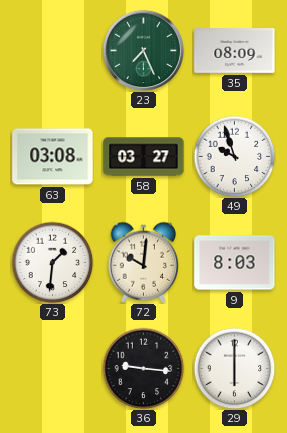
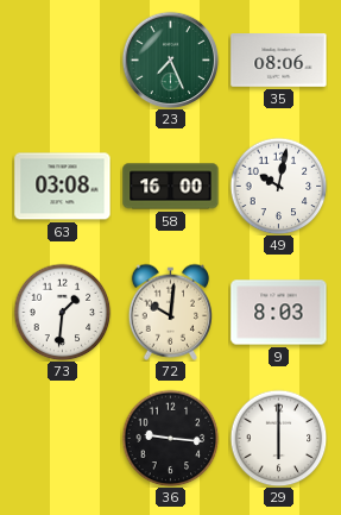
35: 08:09 -> 08:06 (279, 61)
58: 03:27 -> 16:00 (171, 187)
49: 9:57 -> 10:02 (278, 186)
